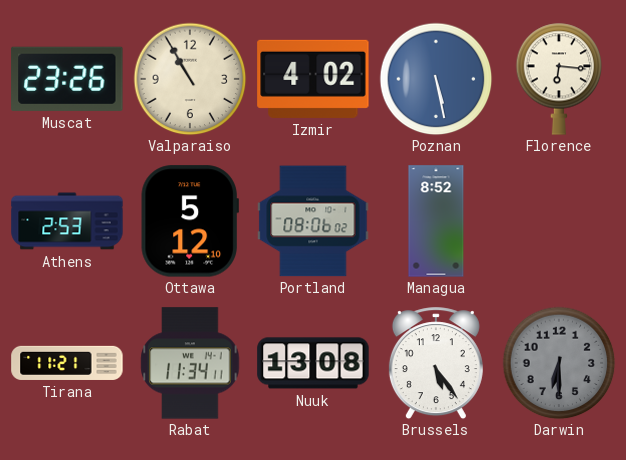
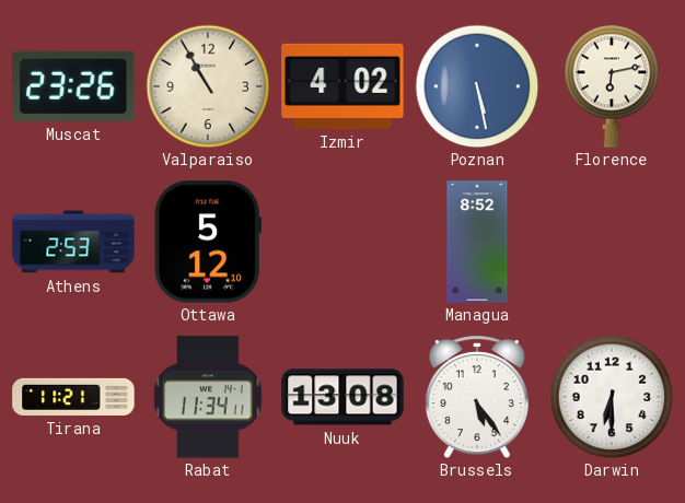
Florence: 6:16 -> 6:13 (612, 86)
Portland: 08:06 -> none (313, 221)
Darwin dial: grey -> white (612, 397)
